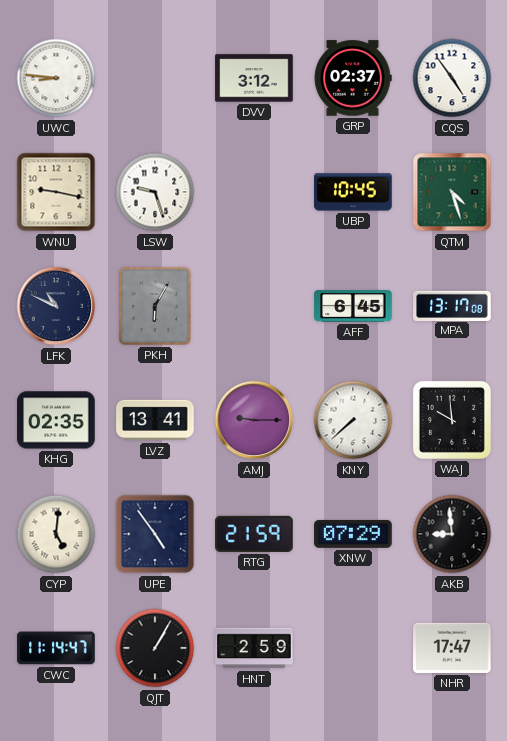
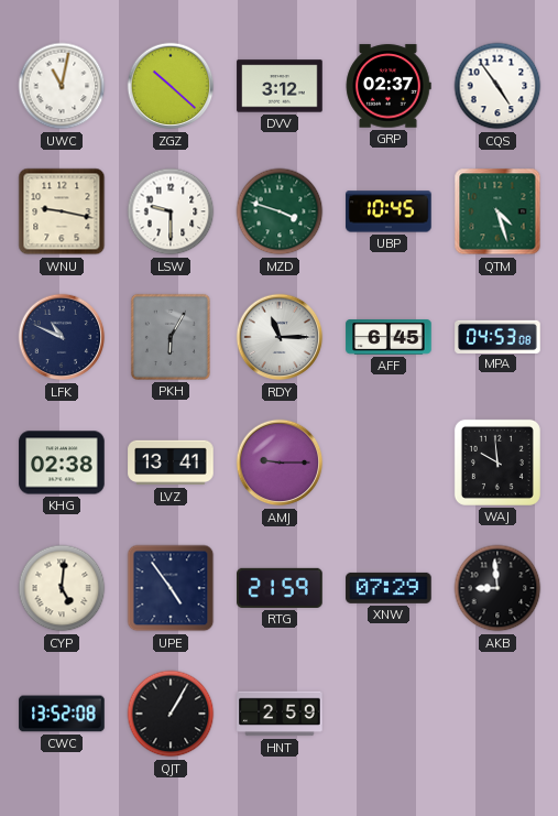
UWC: 8:46 -> 11:02 (62, 86)
ZGZ: none -> 10:22 (171, 86)
LSW: 9:27 -> 9:30 (171, 211)
MZD: none -> 3:48 (280, 211)
RDY: none -> 11:15 (280, 337)
MPA: 13:17 -> 04:53 (497, 336)
KHG: 02:35 -> 02:38 (62, 463)
KNY: 7:38 -> none (353, 420)
CWC: 11:14 -> 13:52 (62, 714)
NHR: 17:47 -> none (452, 648)
